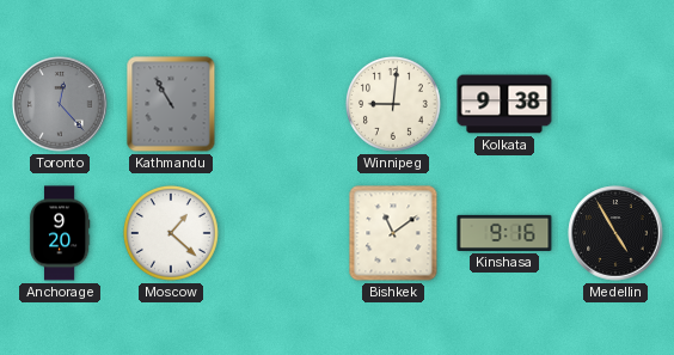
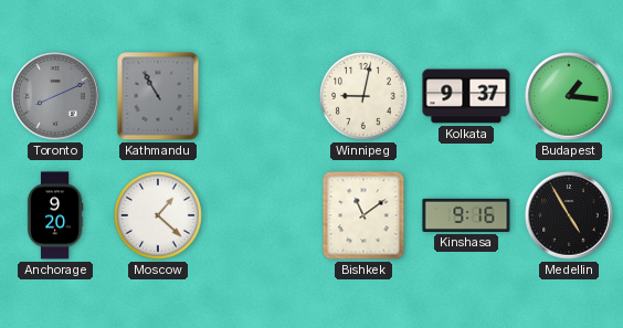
Toronto: 12:23 -> 8:11 (55, 96)
Winnipeg: 9:01 -> 9:02 (363, 96)
Kolkata: 9:38 -> 9:37 (466, 96)
Budapest: none -> 1:16 (569, 96)
